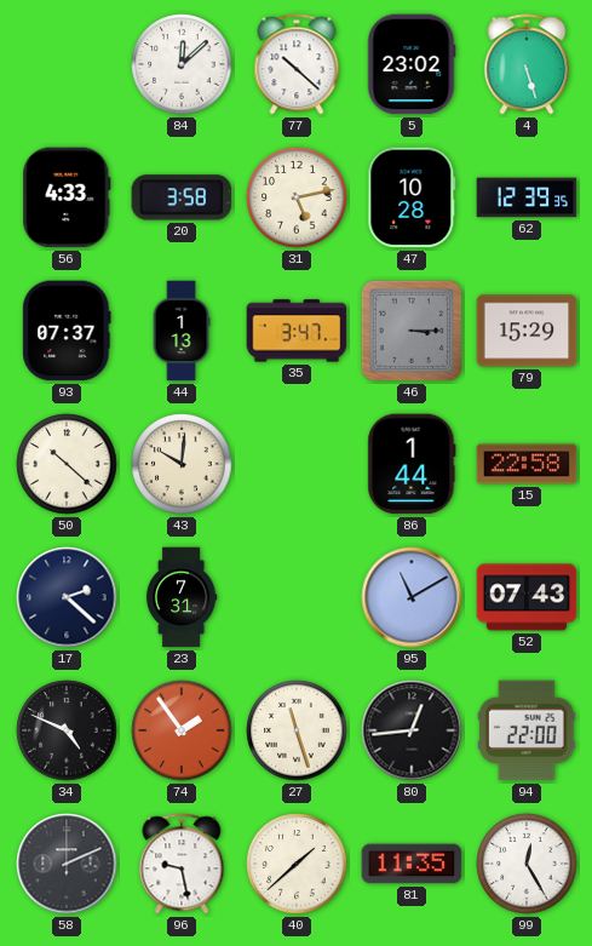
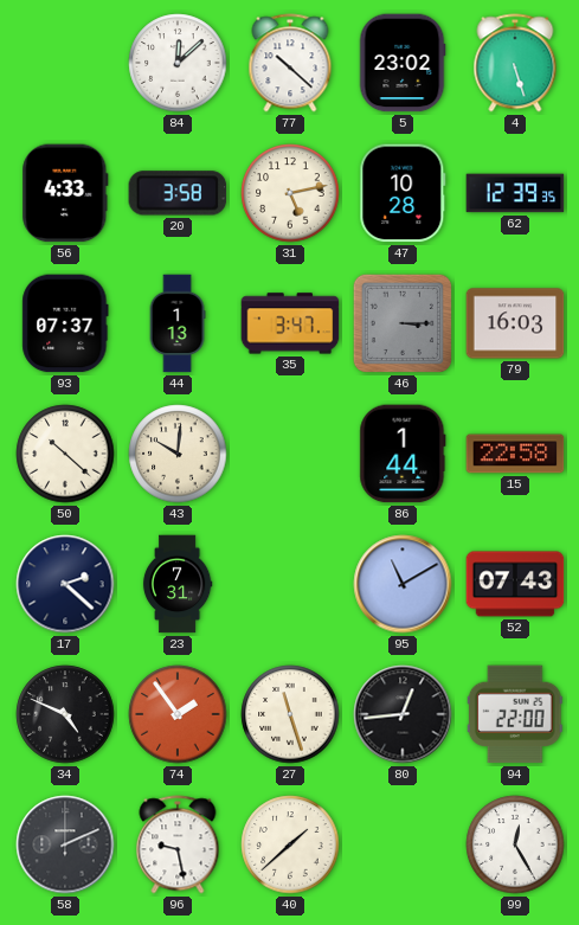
79: 15:29 -> 16:03 (515, 323)
81: 11:35 -> none (412, 864)
